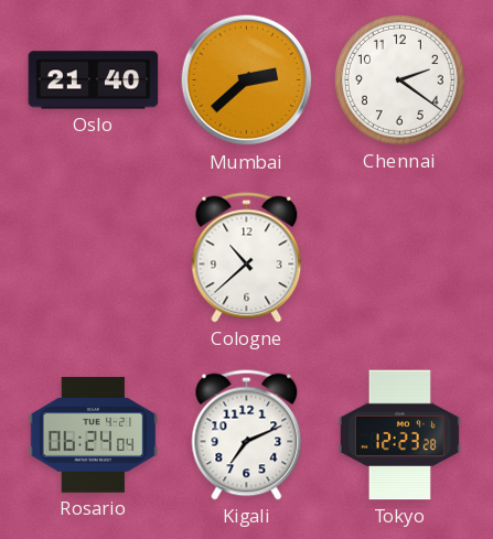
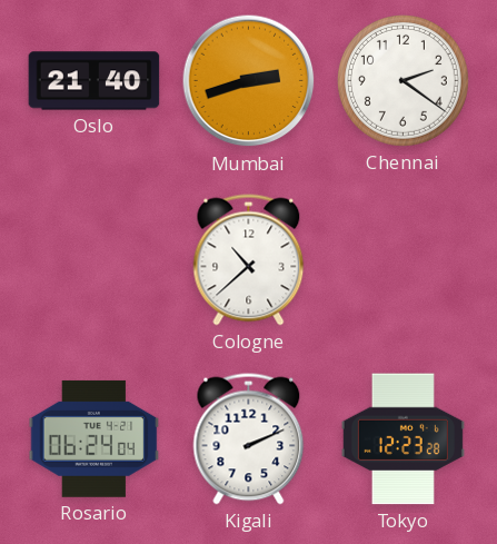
Mumbai: 2:38 -> 2:42 (249, 81)
Kigali: 7:11 -> 2:11 (249, 439)
